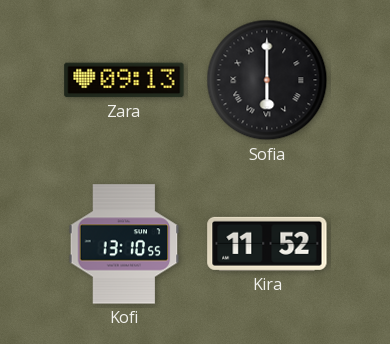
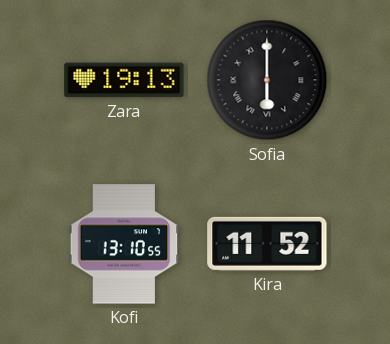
Zara: 09:13 -> 19:13 (124, 80)
